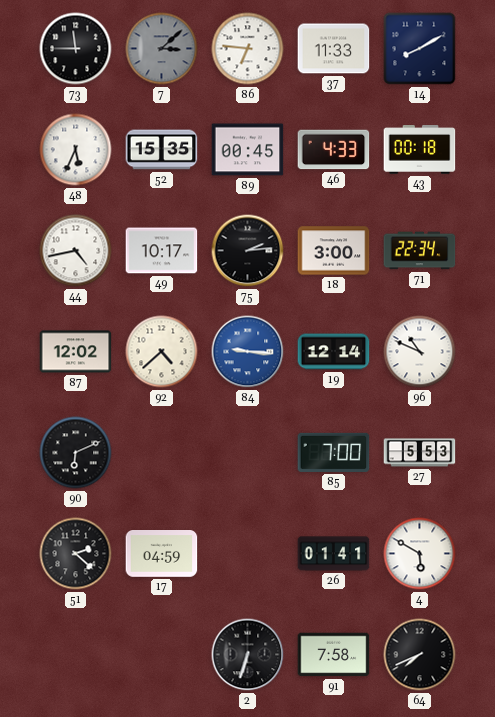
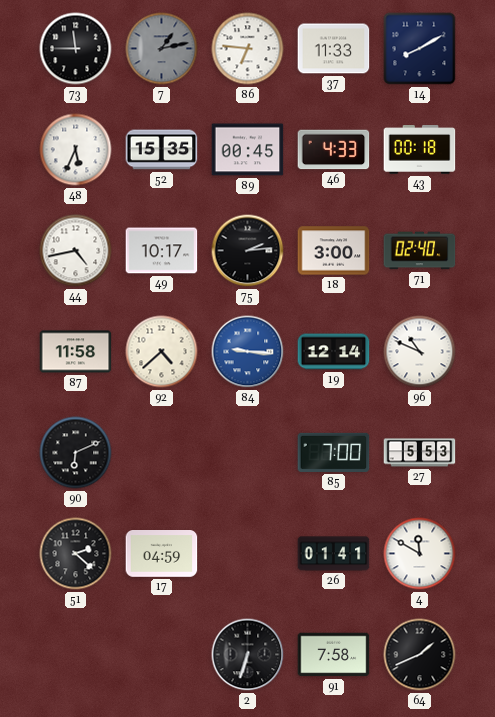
7: 3:08 -> 1:13 (162, 49)
71: 22:34 -> 02:40 (420, 251)
87: 12:02 -> 11:58 (76, 352)
4: 5:50 -> 11:50 (420, 554)
64: 7:41 -> 1:41 (420, 655)
